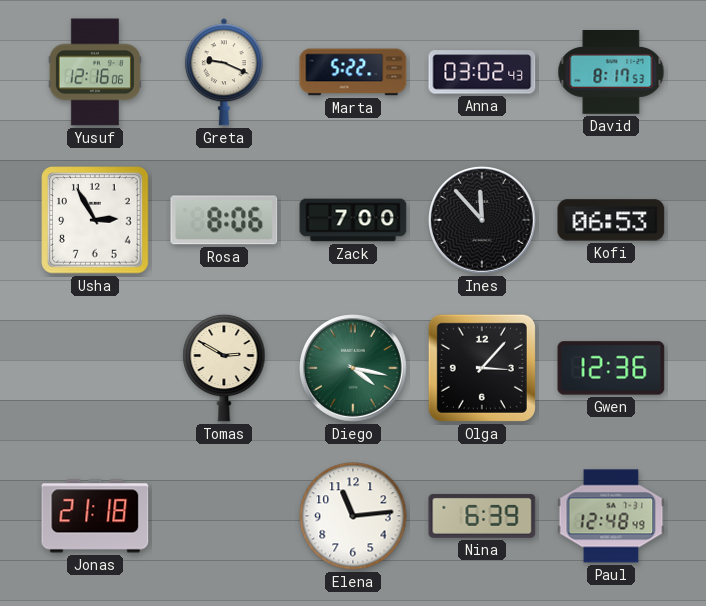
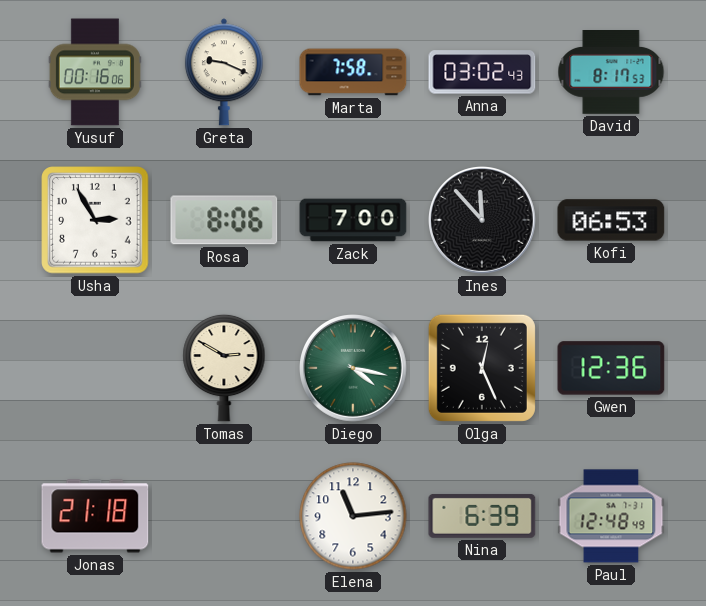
Yusuf: 12:16 -> 00:16 (95, 72)
Marta: 5:22 -> 7:58 (353, 72)
Olga: 3:07 -> 12:26 (482, 368)
